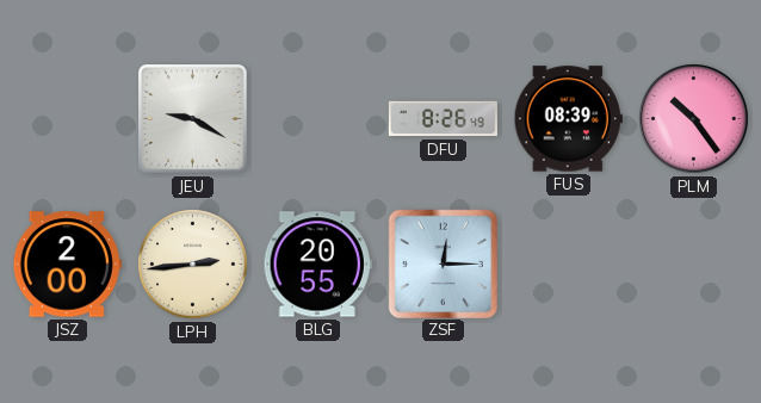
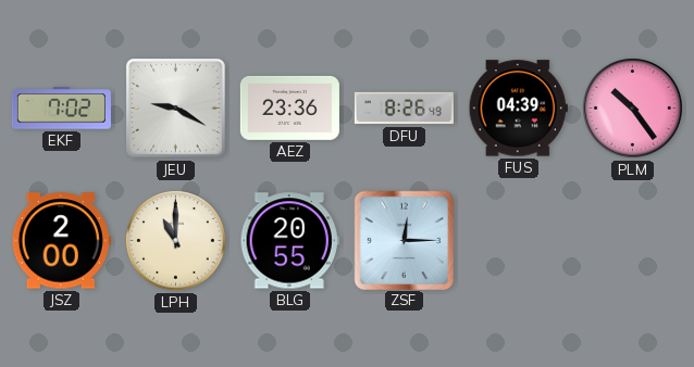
EKF: none -> 7:02 (61, 109)
AEZ: none -> 23:36 (289, 107)
FUS: 08:39 -> 04:39 (518, 109)
LPH: 2:44 -> 11:00 (176, 241)
